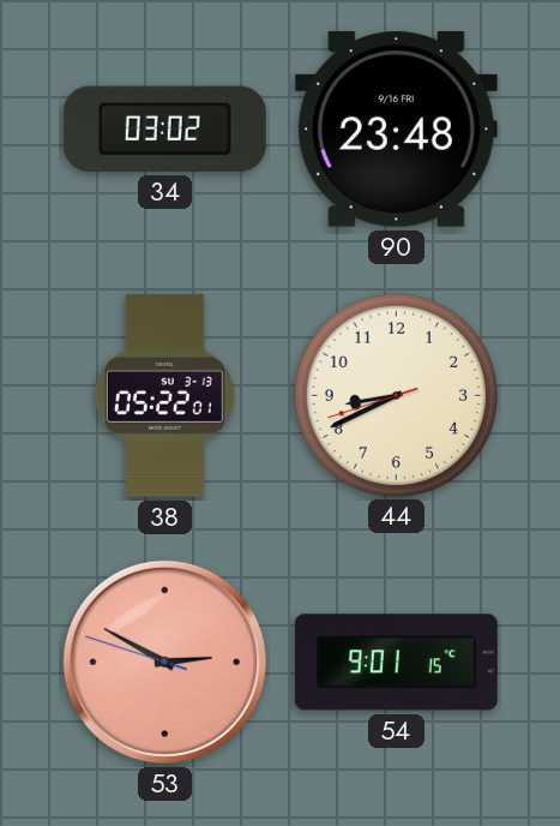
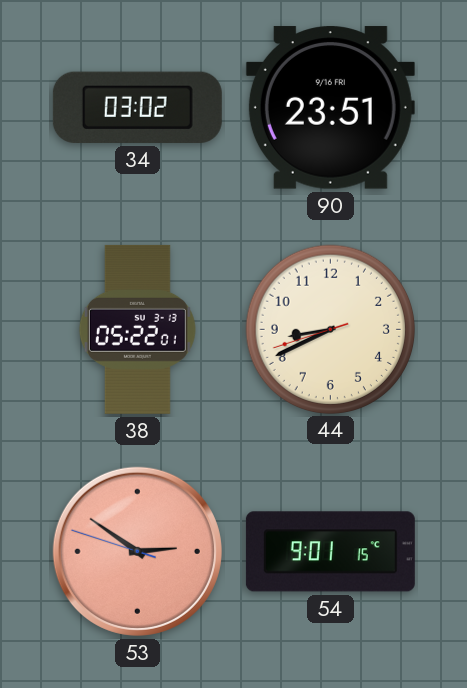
90: 23:48 -> 23:51 (330, 108)
53: 2:49 -> 2:50 (137, 551)
